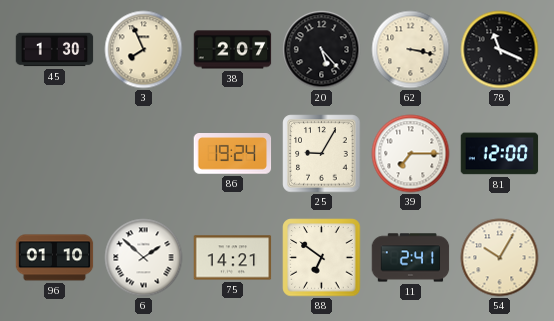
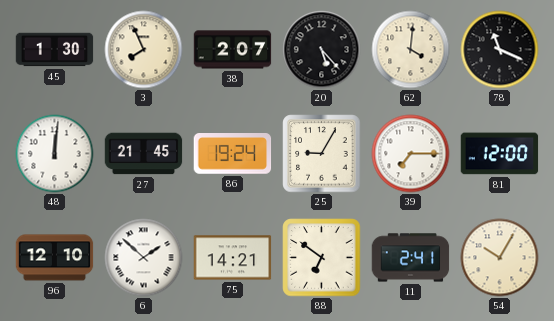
62: 3:17 -> 4:01 (411, 50)
48: none -> 12:01 (55, 154)
27: none -> 21:45 (144, 154)
96: 01:10 -> 12:10 (55, 258)
